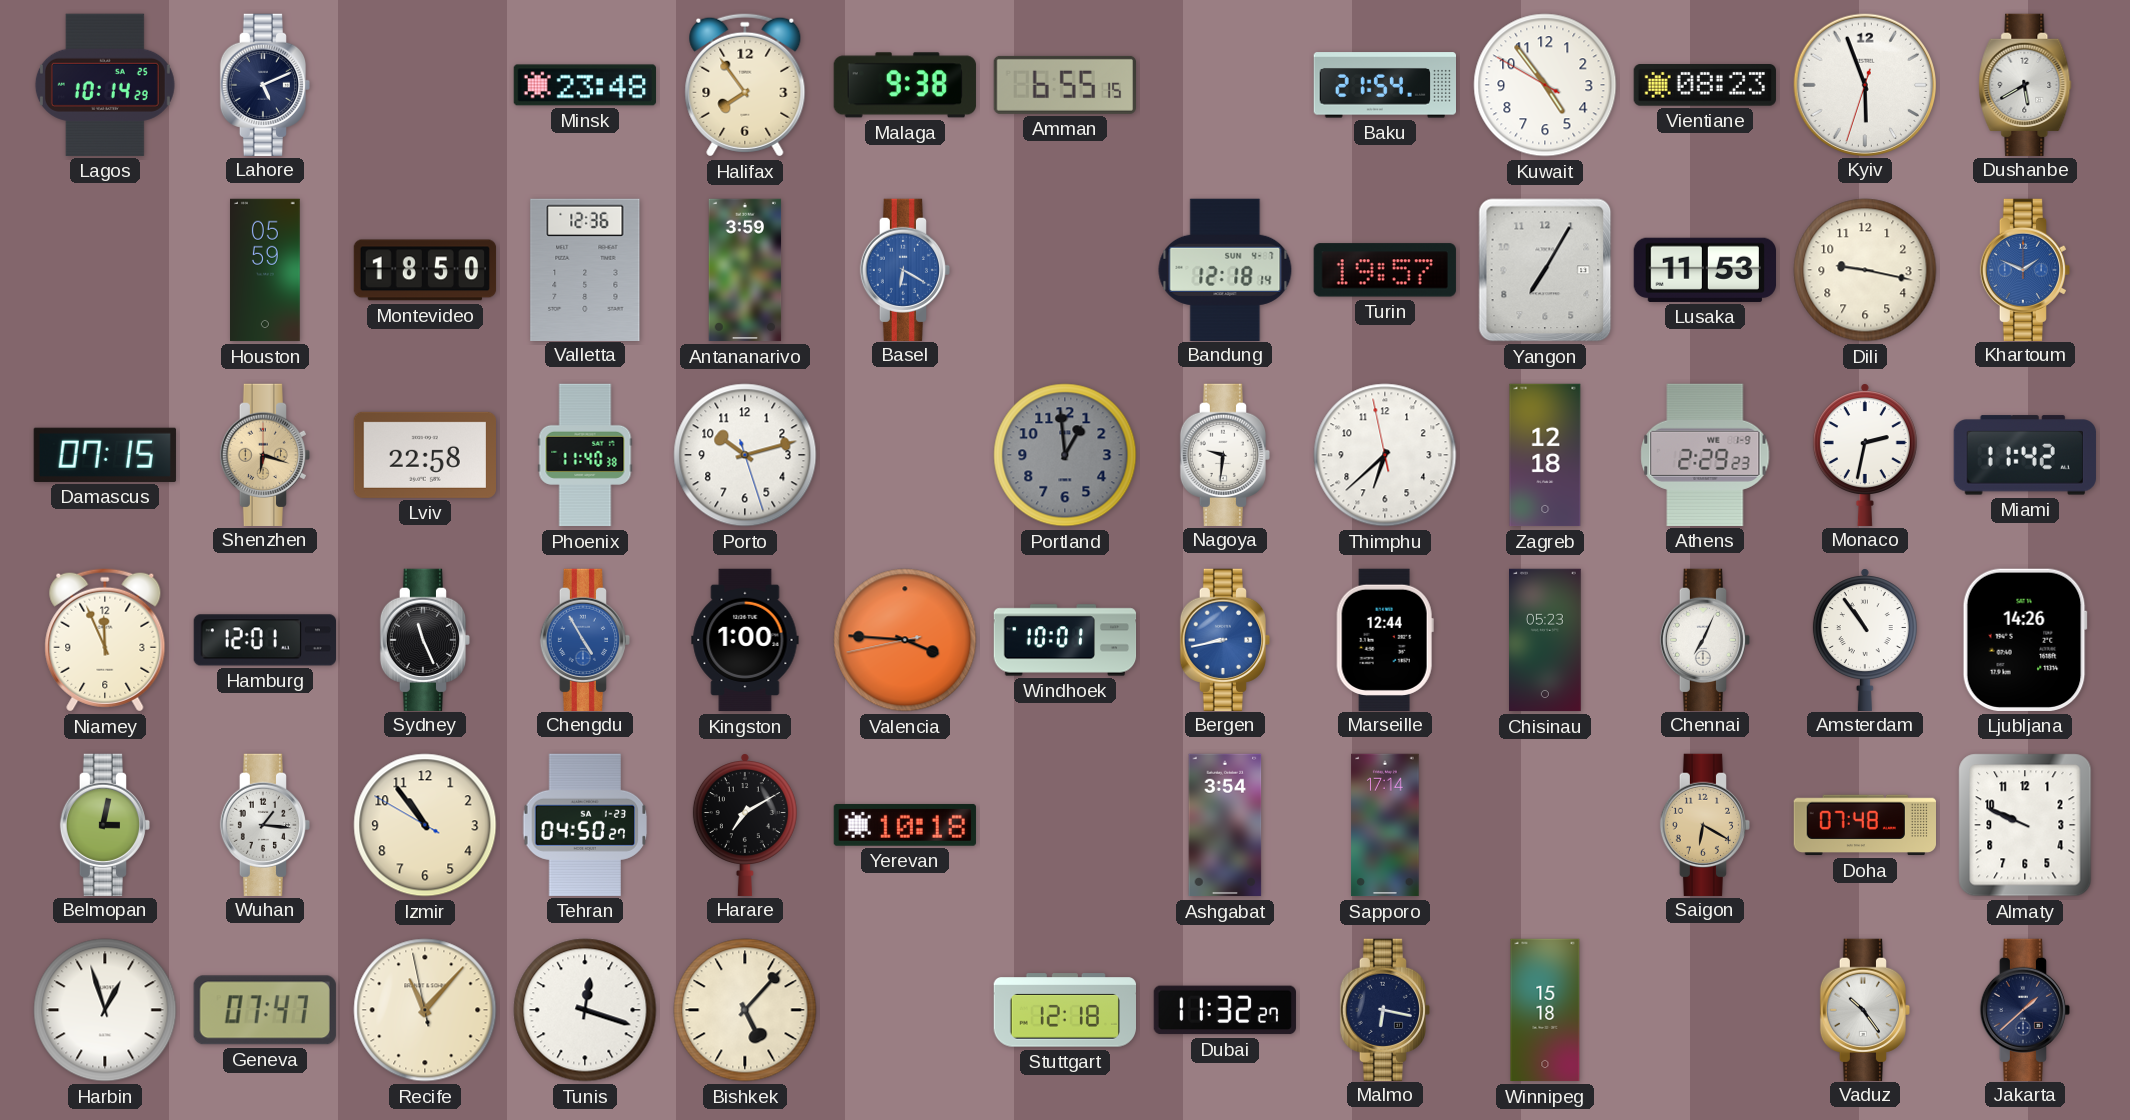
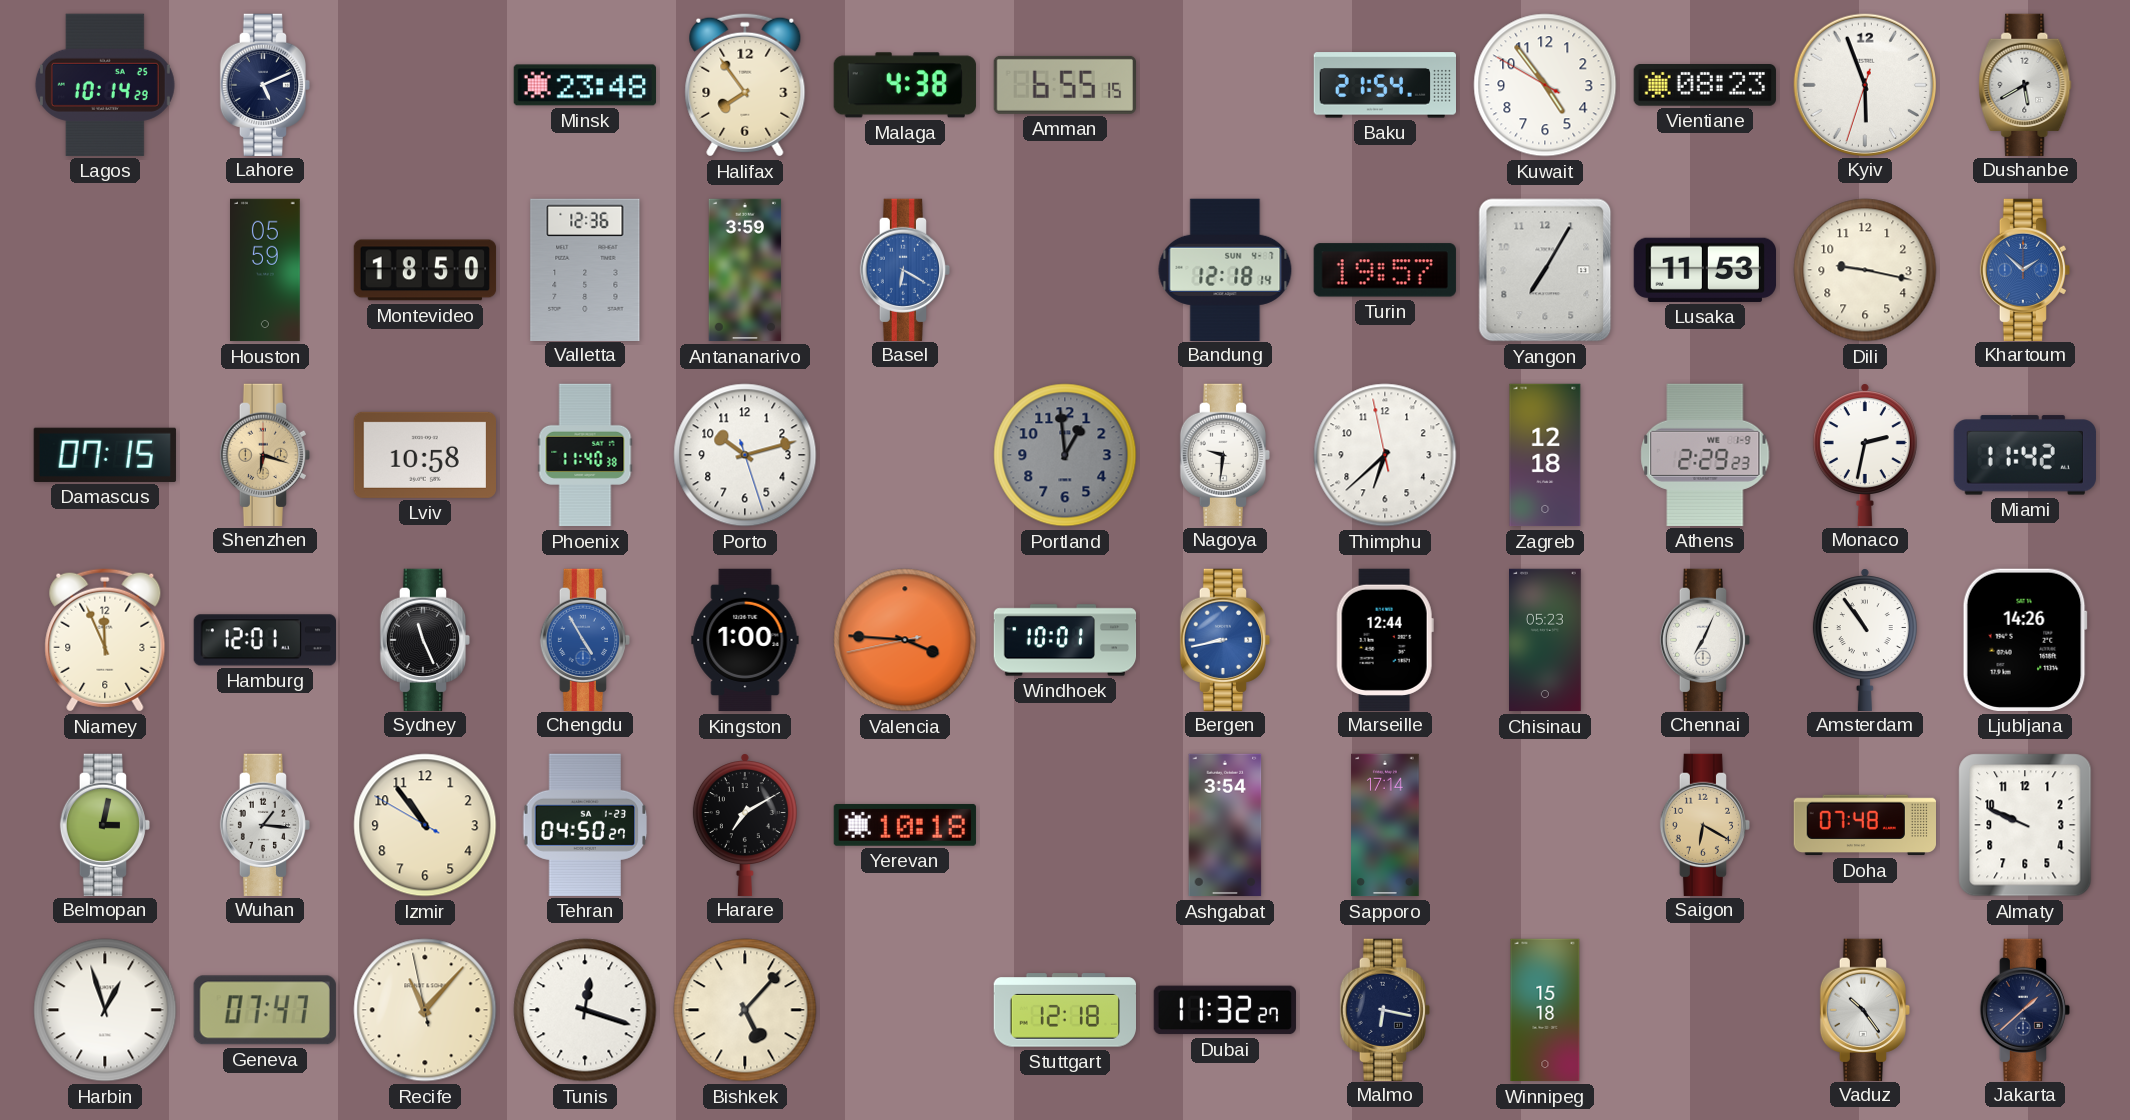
Malaga: 9:38 -> 4:38 (905, 85)
Khartoum: 1:49 -> 1:52 (2024, 269)
Lviv: 22:58 -> 10:58 (424, 455)
